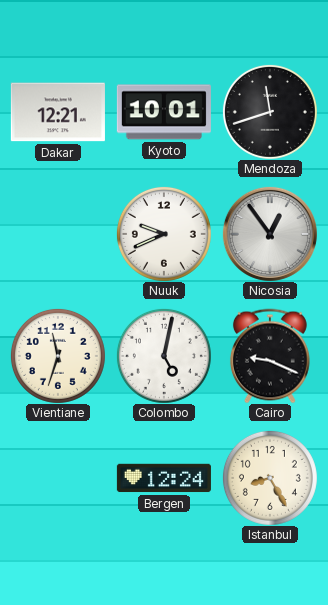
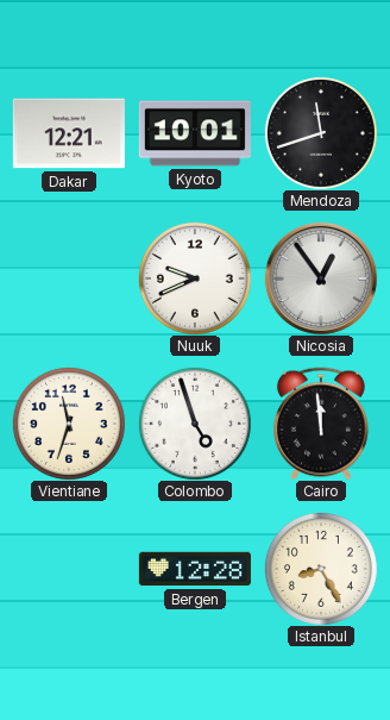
Colombo: 5:02 -> 4:57 (195, 424)
Cairo: 9:19 -> 11:59 (321, 424)
Bergen: 12:24 -> 12:28 (195, 569)
